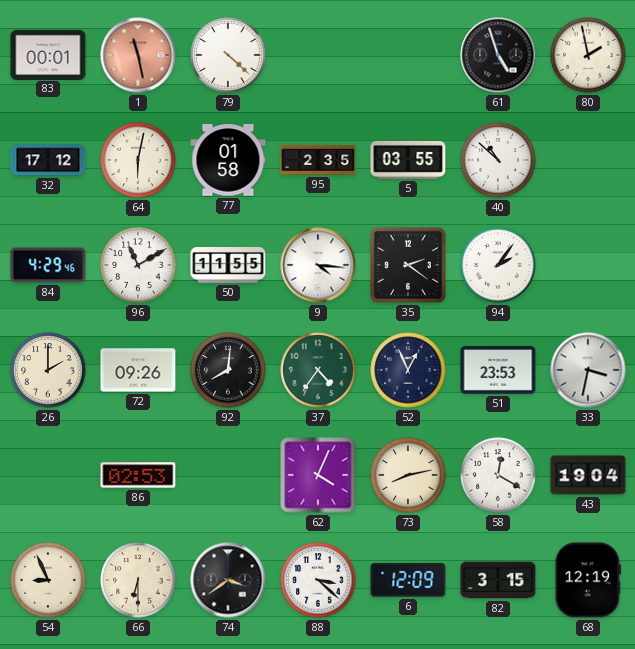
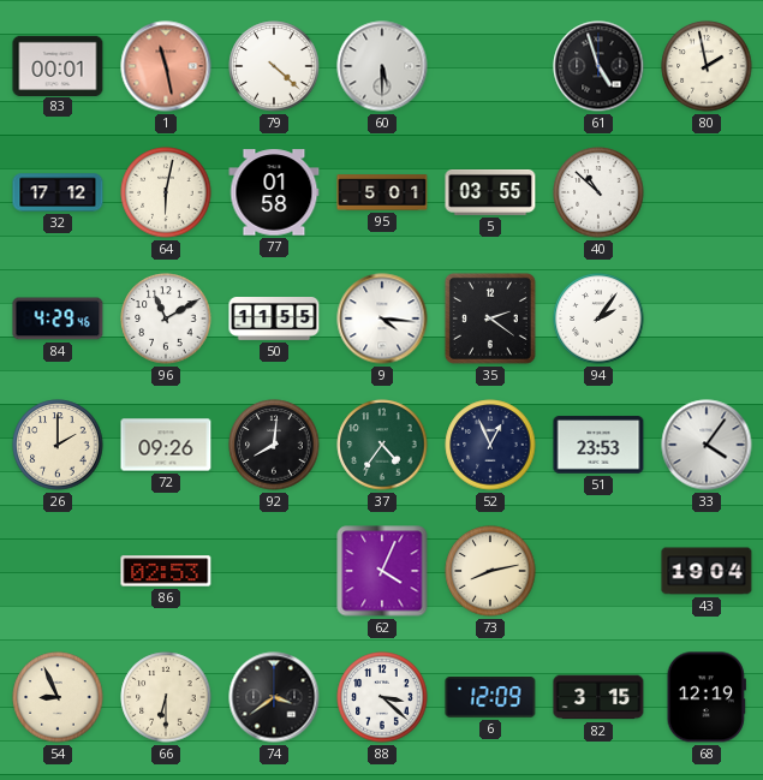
60: none -> 5:30 (382, 66)
95: 2:35 -> 5:01 (382, 192)
33: 3:32 -> 4:06 (707, 445)
58: 12:20 -> none (498, 475)
